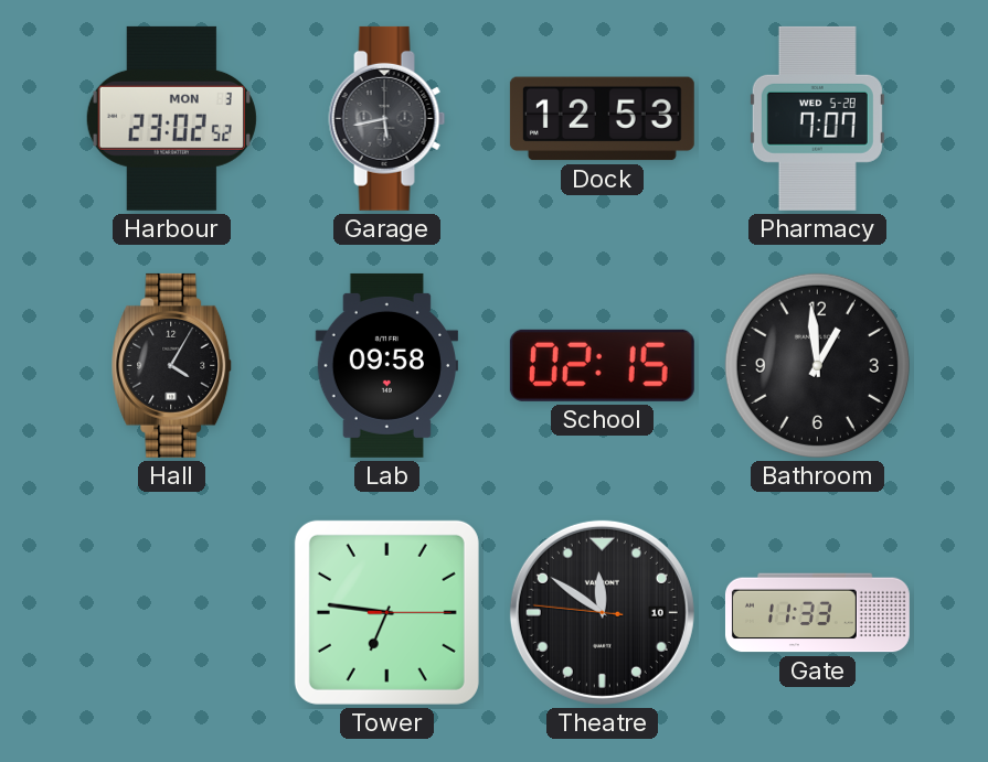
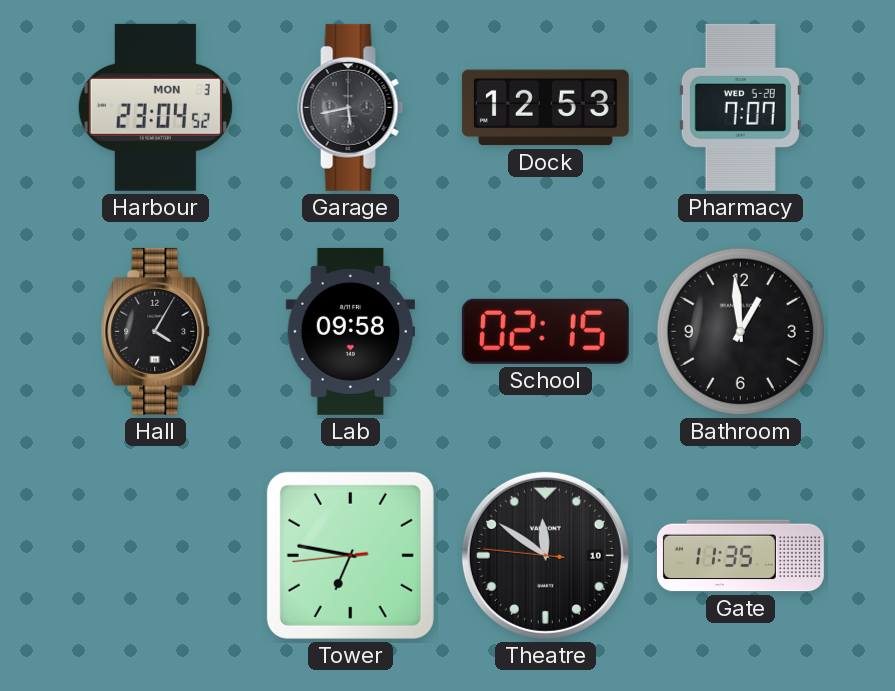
Harbour: 23:02 -> 23:04 (155, 107)
Tower: 6:46:15 -> 6:46:44 (350, 555)
Gate: 11:33 -> 11:35 (740, 556)
